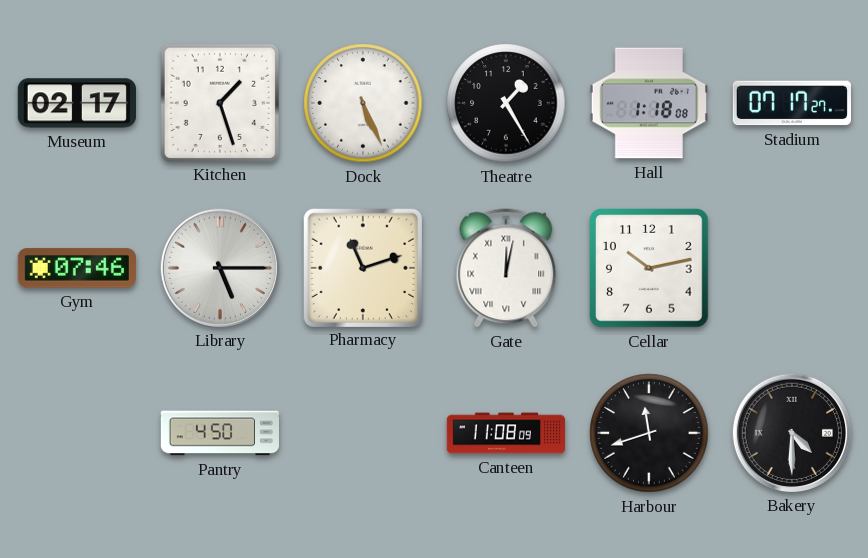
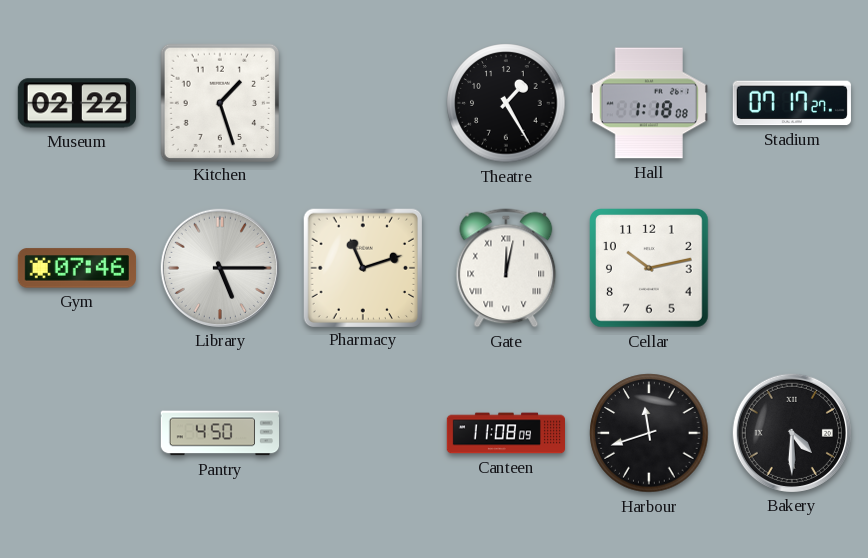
Museum: 02:17 -> 02:22 (77, 103)
Dock: 5:26 -> none (363, 103)
